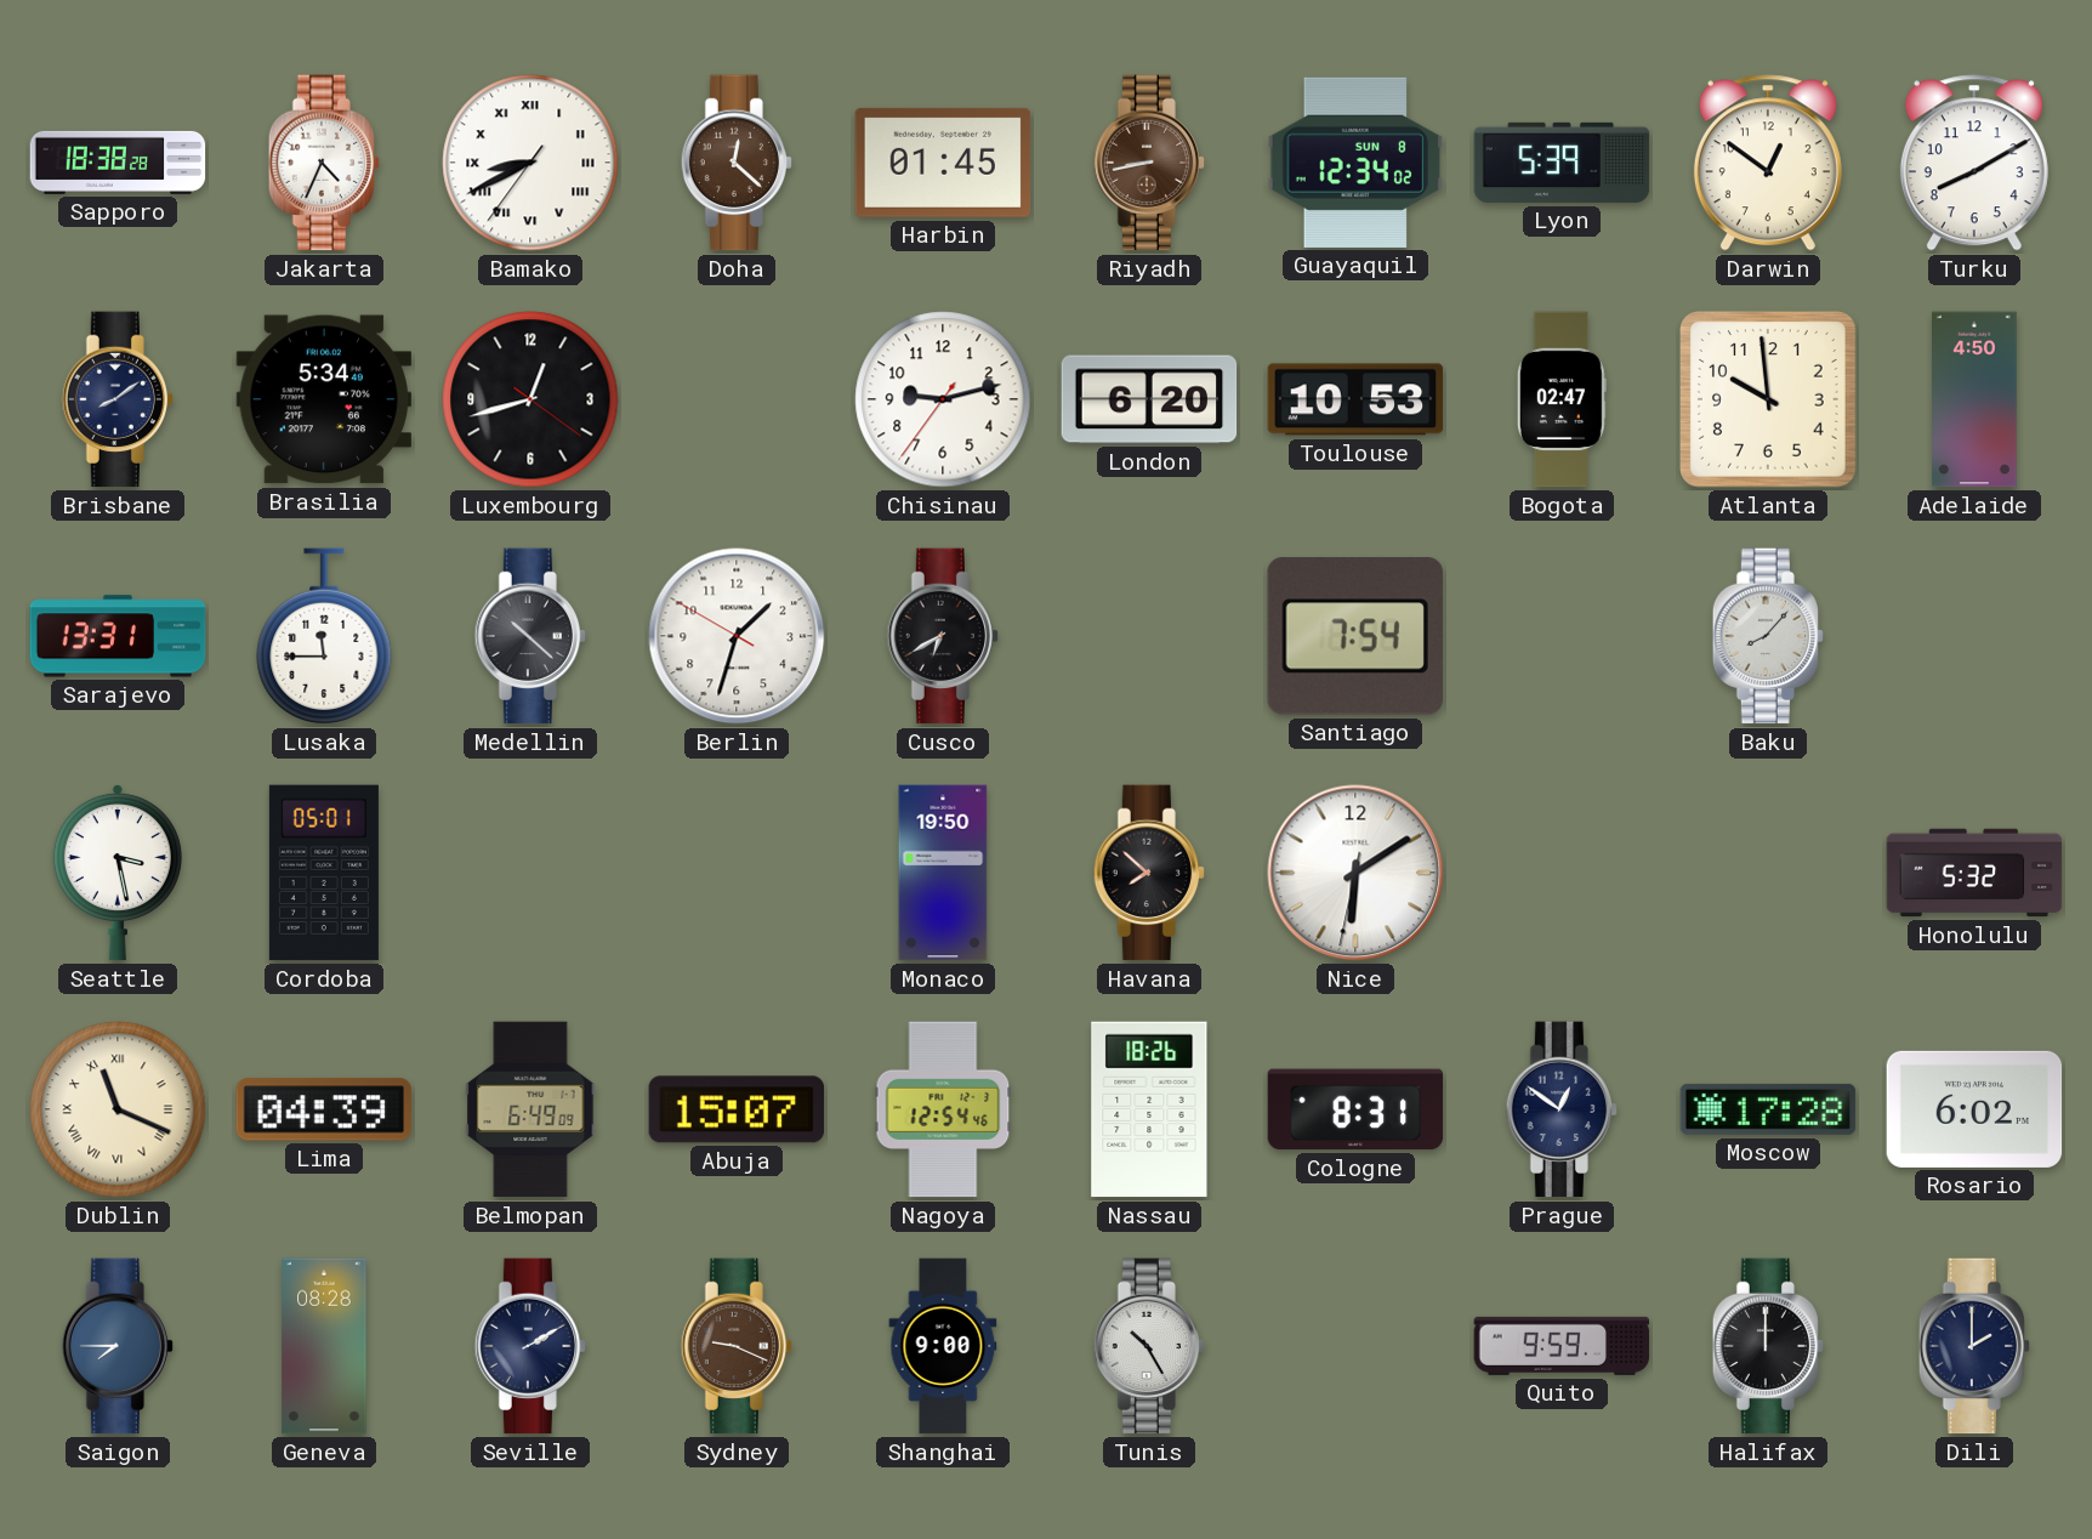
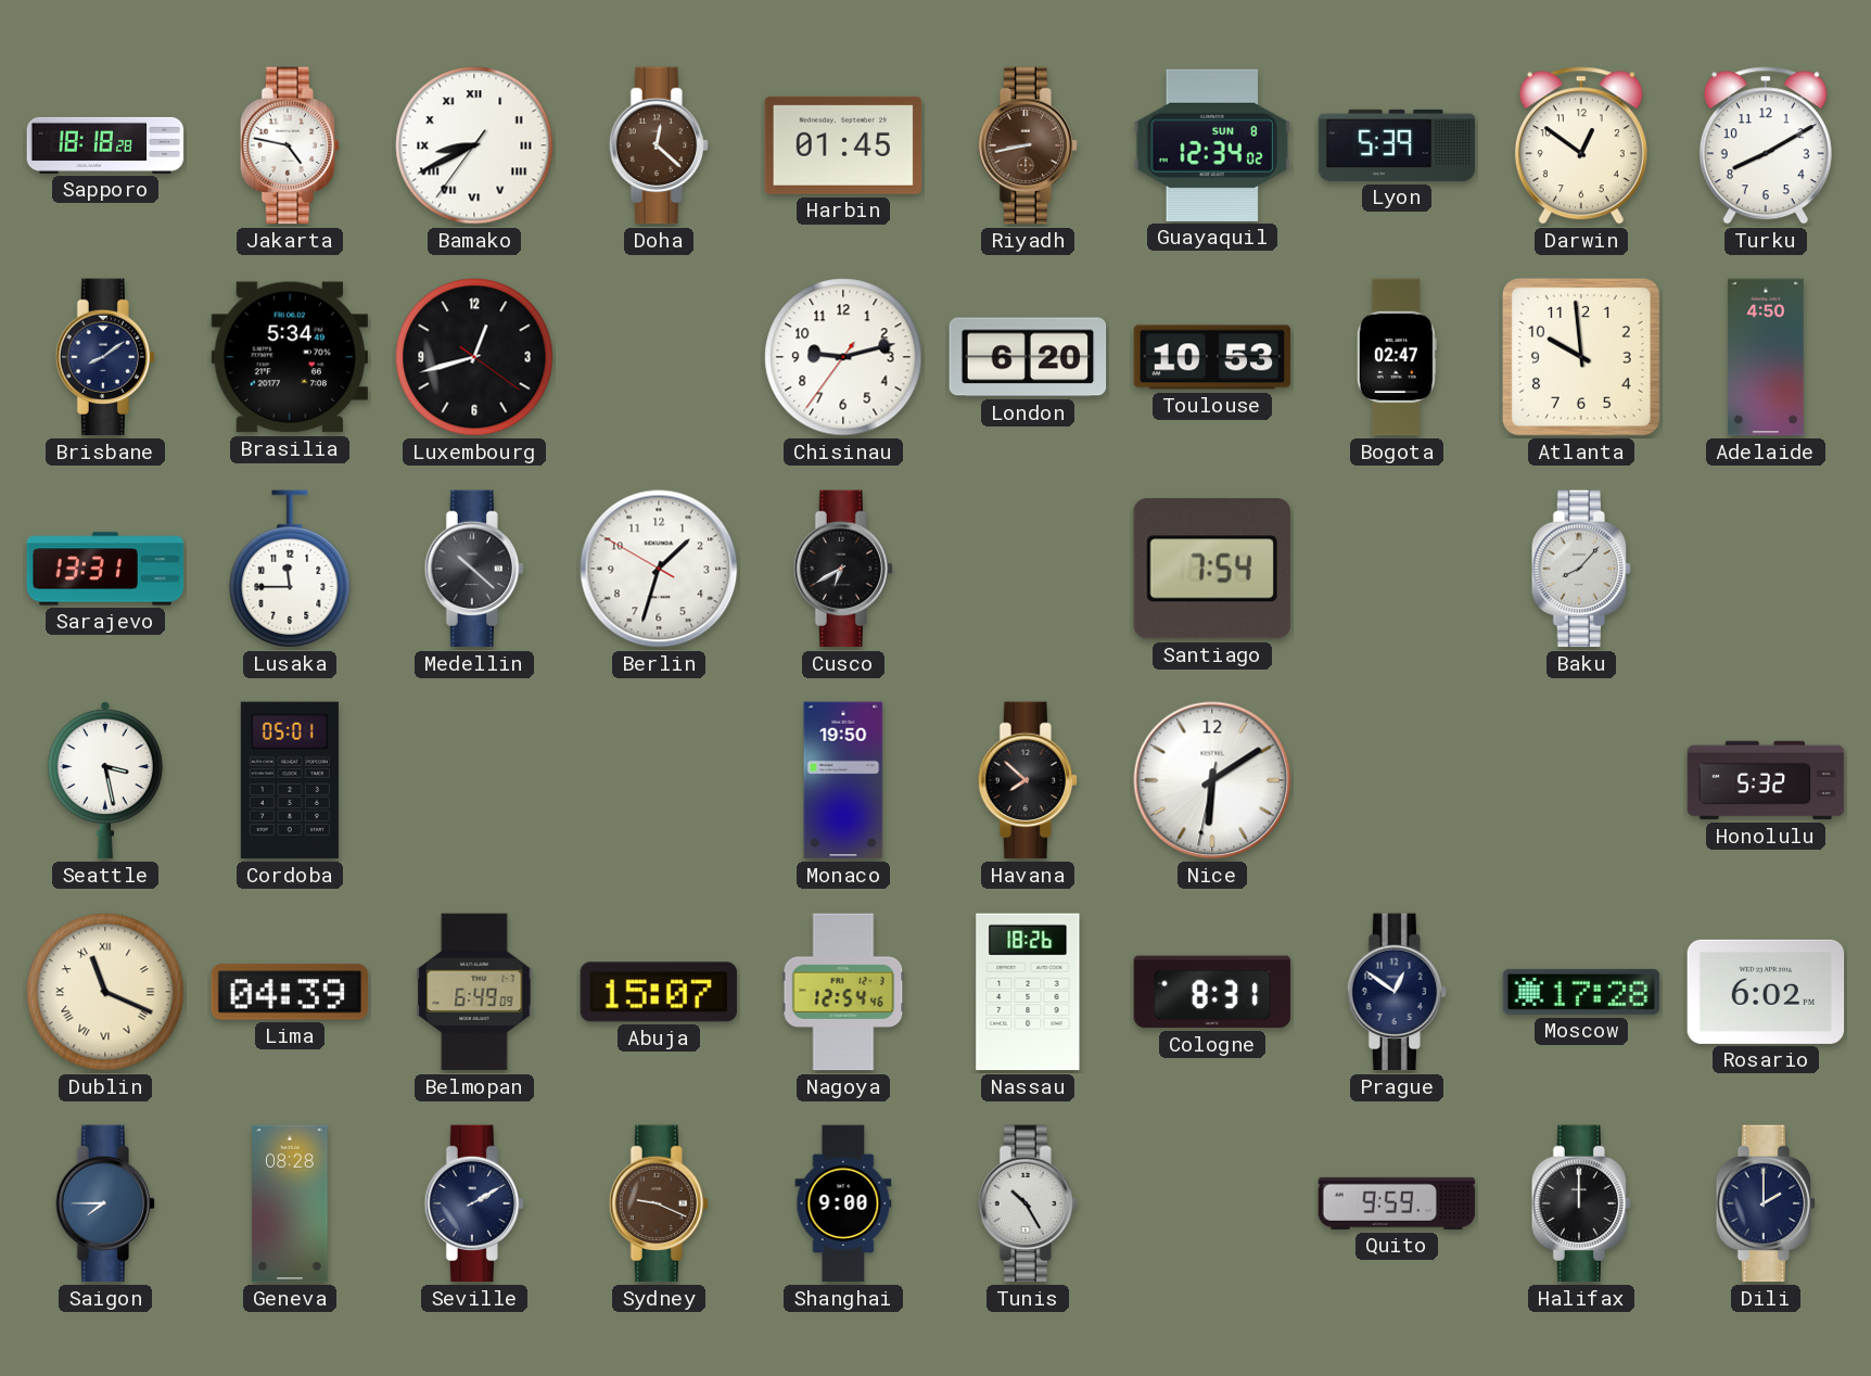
Sapporo: 18:38 -> 18:18 (105, 145)
Jakarta: 4:34 -> 4:47 (290, 145)
